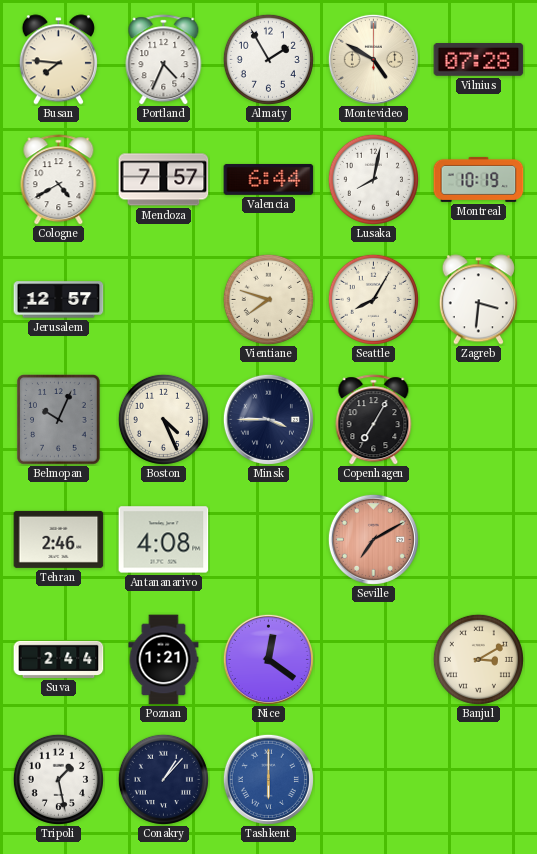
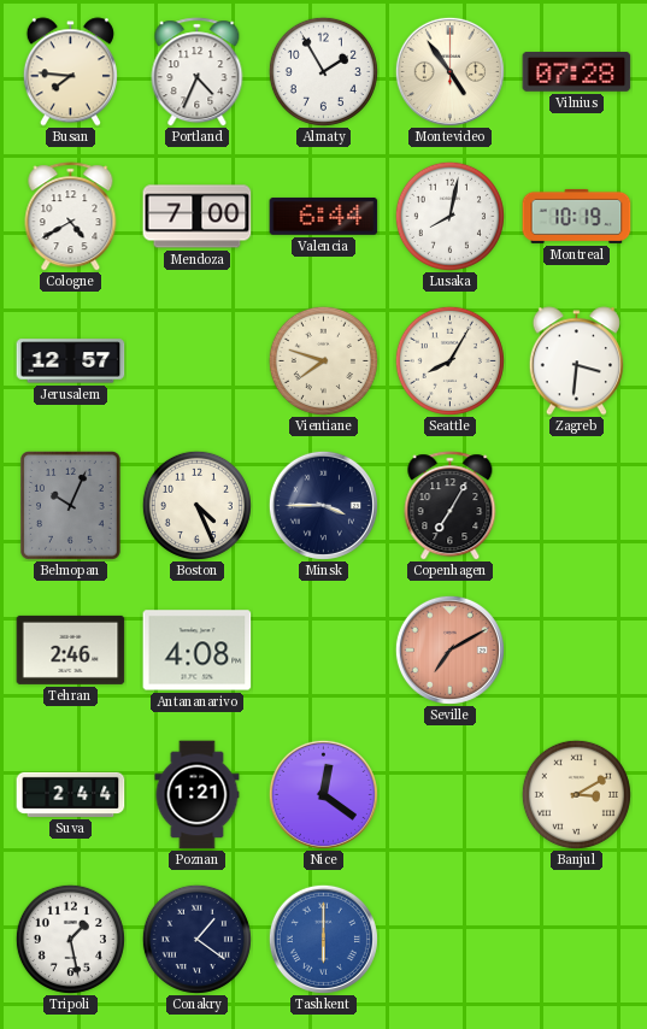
Montevideo: 4:50 -> 4:54 (449, 71)
Mendoza: 7:57 -> 7:00 (198, 217)
Conakry: 1:07 -> 1:21 (196, 939)
